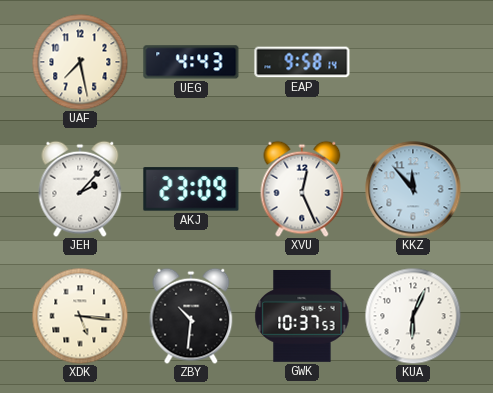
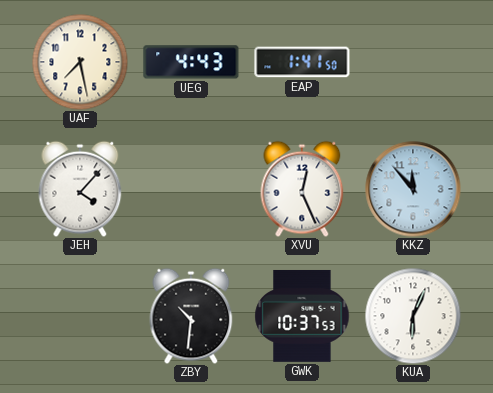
EAP: 9:58 -> 1:41 (302, 62)
JEH: 2:07 -> 4:07 (80, 189)
AKJ: 23:09 -> none (191, 189)
XDK: 5:16 -> none (80, 316)
